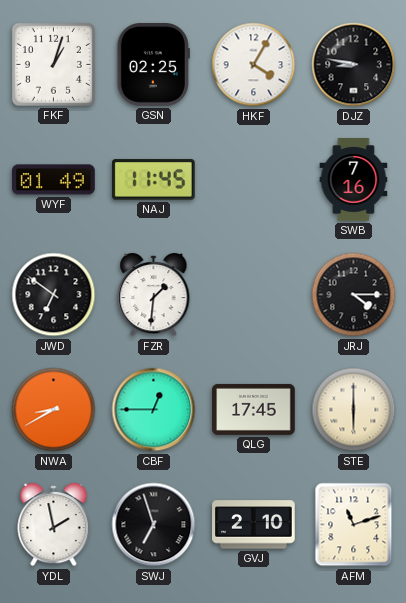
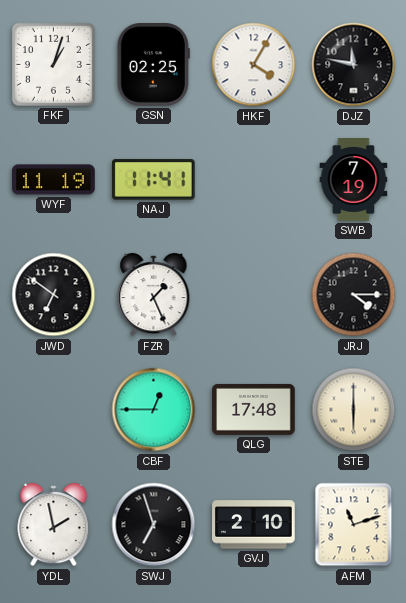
DJZ: 8:47 -> 11:47 (354, 65)
WYF: 01:49 -> 11:19 (54, 180)
NAJ: 11:45 -> 11:41 (153, 180)
SWB: 7:16 -> 7:19 (354, 180)
FZR: 1:31 -> 1:26 (154, 295)
NWA: 8:40 -> none (54, 410)
QLG: 17:45 -> 17:48 (254, 409)
